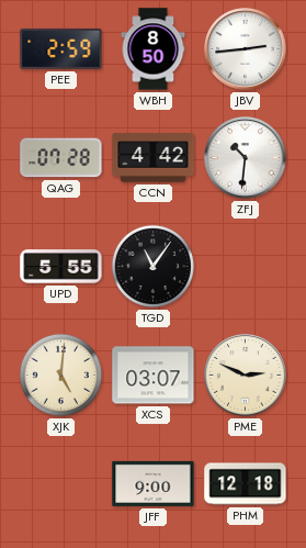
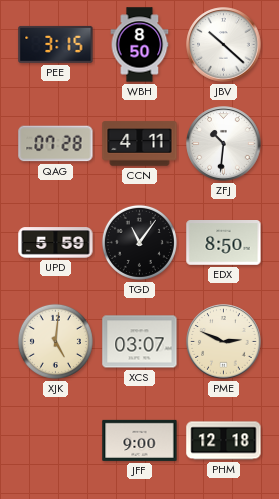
PEE: 2:59 -> 3:15 (56, 44)
JBV: 2:44 -> 10:22 (224, 45)
CCN: 4:42 -> 4:11 (140, 144)
UPD: 5:55 -> 5:59 (56, 243)
EDX: none -> 8:50 (224, 243)
